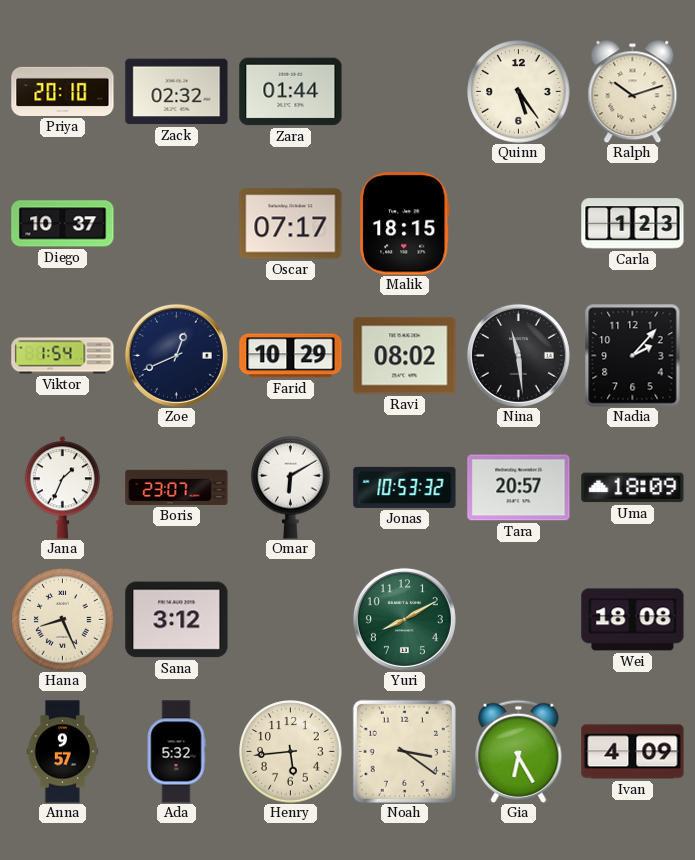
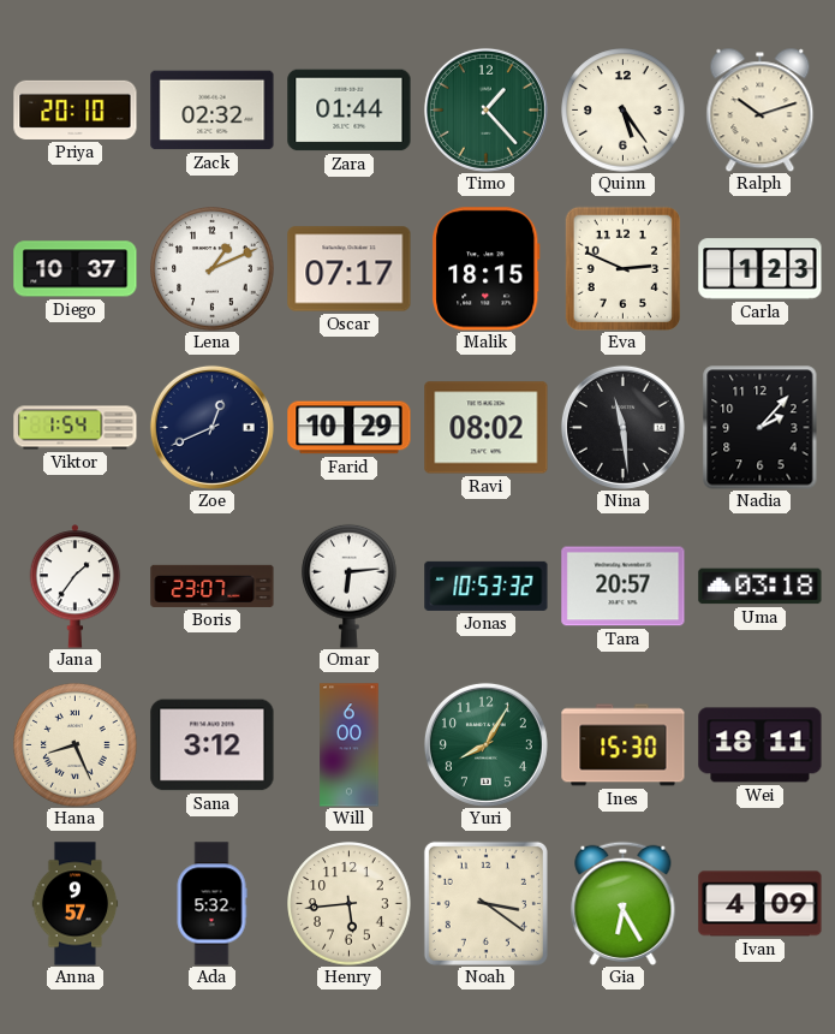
Timo: none -> 1:23 (485, 109)
Lena: none -> 1:11 (213, 269)
Eva: none -> 2:49 (622, 268)
Jana: 1:34 -> 1:36 (76, 587)
Omar: 6:10 -> 6:14 (350, 586)
Uma: 18:09 -> 03:18 (761, 587)
Will: none -> 6:00 (350, 745)
Yuri: 8:10 -> 8:05 (485, 744)
Ines: none -> 15:30 (624, 745)
Wei: 18:08 -> 18:11 (761, 745)
